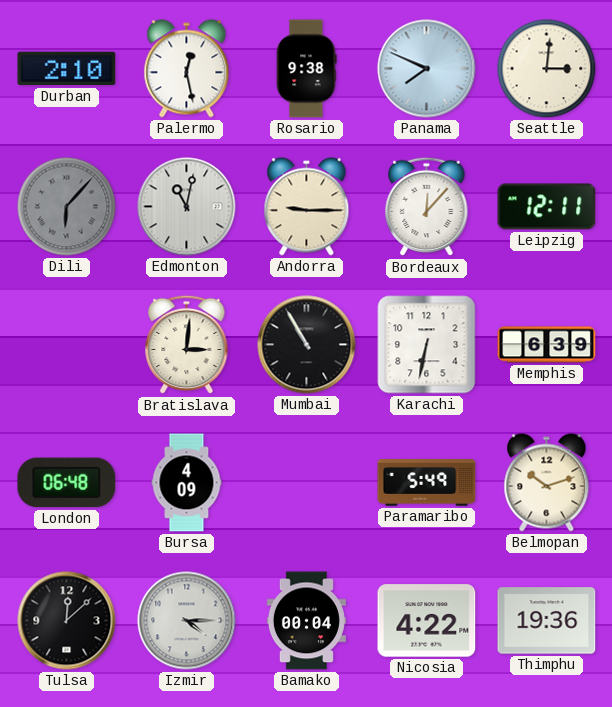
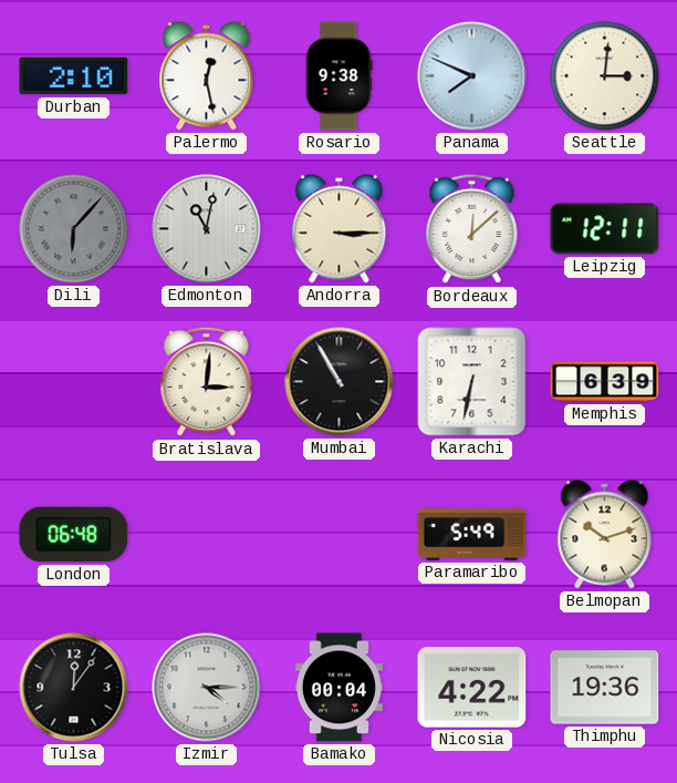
Andorra: 9:15 -> 3:15 (340, 229)
Bordeaux: 12:07 -> 12:08 (472, 229)
Bursa: 4:09 -> none (187, 483)
Tulsa: 12:08 -> 12:06 (74, 688)
